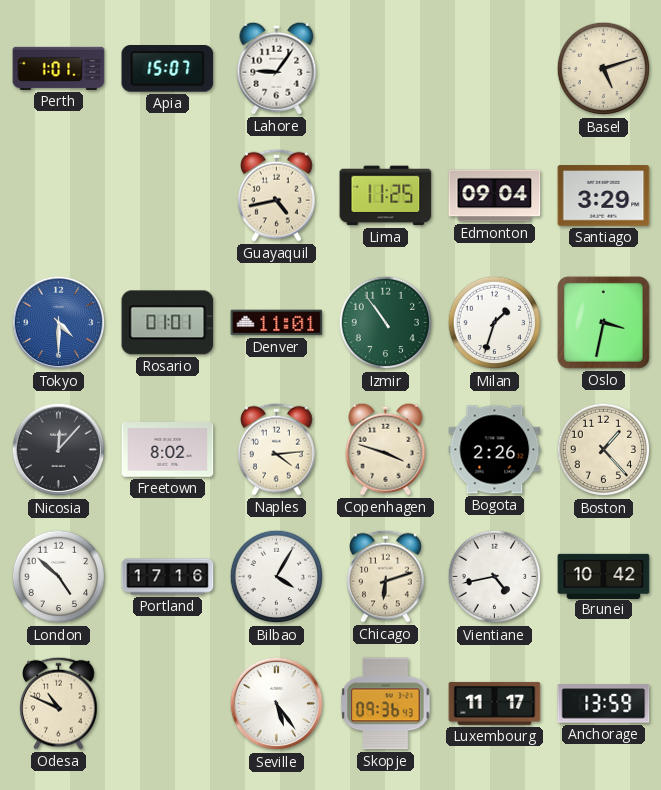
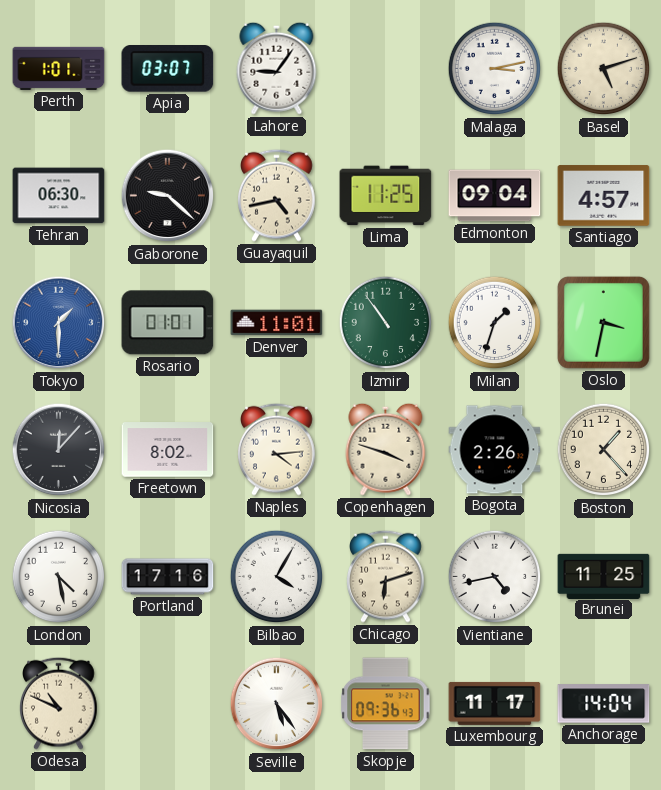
Apia: 15:07 -> 03:07 (168, 69)
Malaga: none -> 3:13 (495, 69)
Tehran: none -> 06:30 (59, 196)
Gaborone: none -> 9:22 (168, 196)
Santiago: 3:29 -> 4:57 (604, 196)
Tokyo: 4:30 -> 1:30 (59, 323)
London: 4:52 -> 4:28 (59, 577)
Brunei: 10:42 -> 11:25 (604, 576)
Anchorage: 13:59 -> 14:04 (604, 704)
